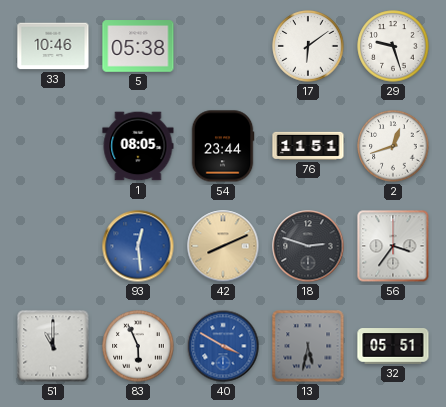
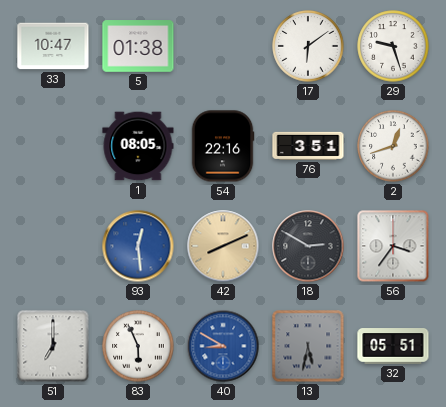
33: 10:46 -> 10:47 (53, 46)
5: 05:38 -> 01:38 (138, 46)
54: 23:44 -> 22:16 (223, 146)
76: 11:51 -> 3:51 (308, 146)
18: 2:48 -> 2:50 (308, 246)
51: 11:00 -> 7:00 (53, 346)
40: 3:50 -> 8:50 (223, 346)
